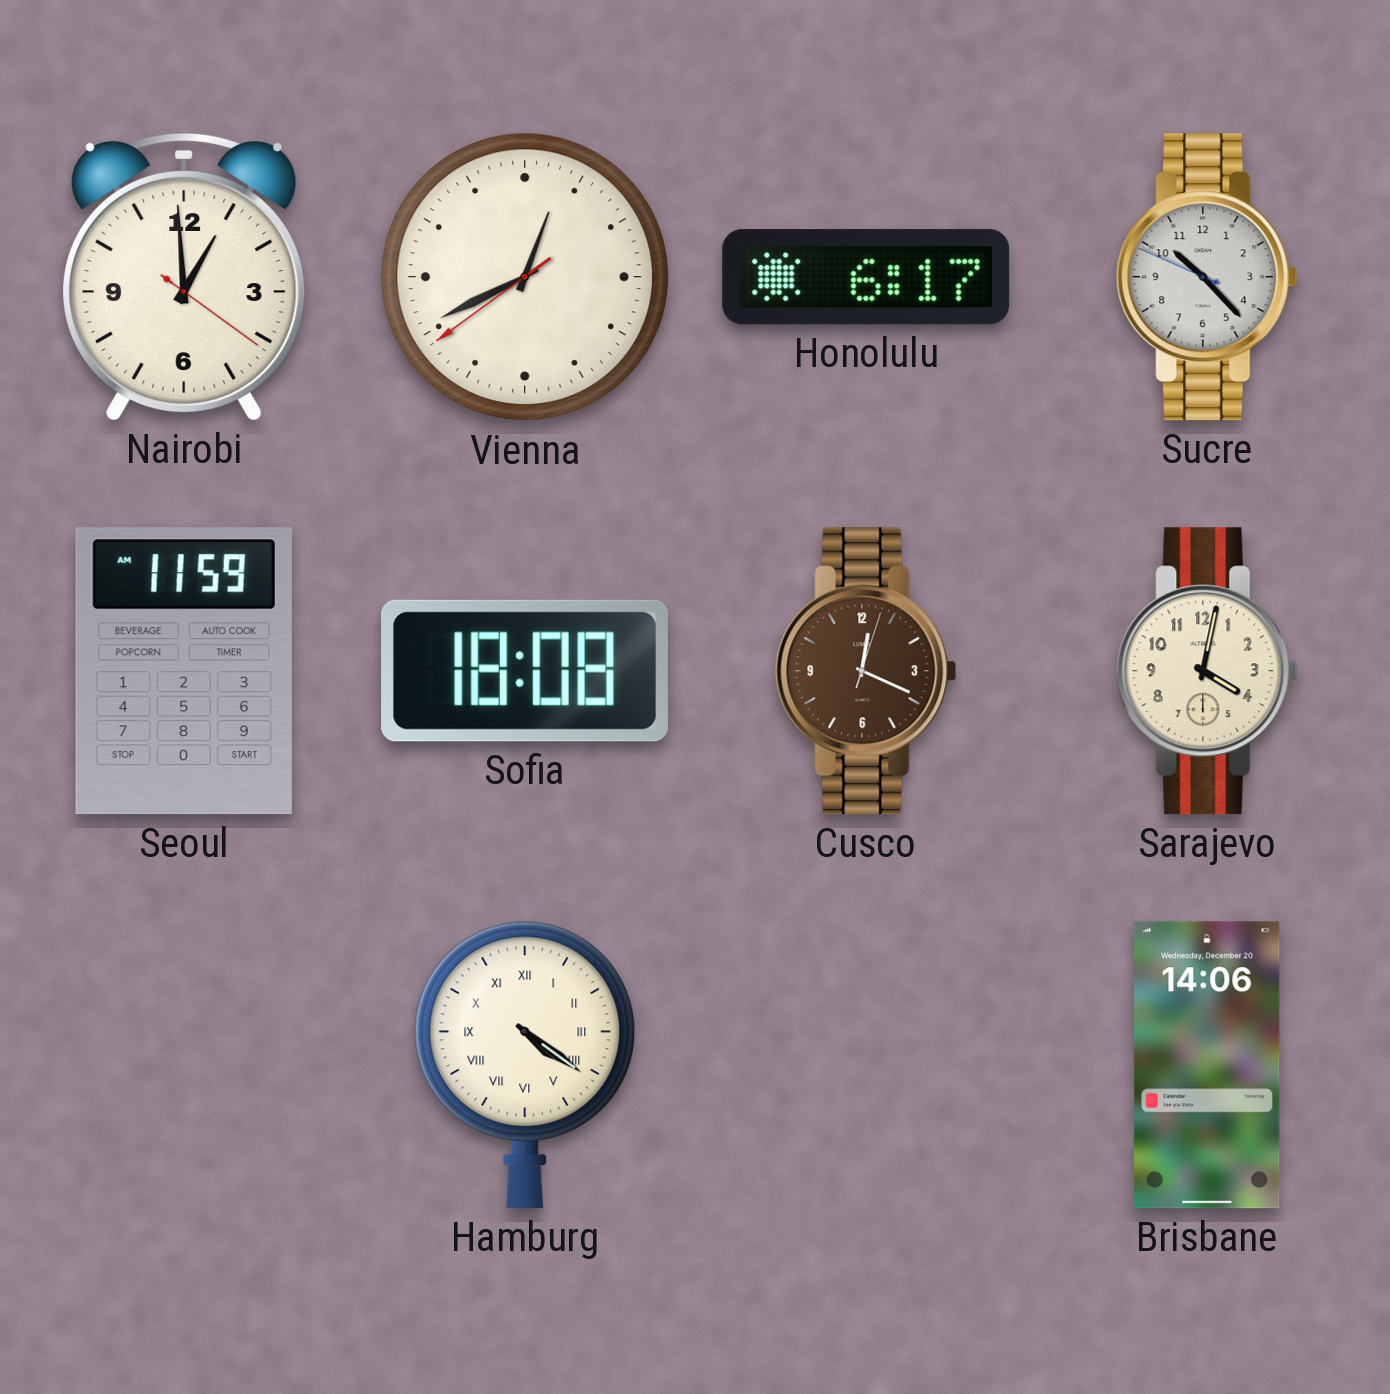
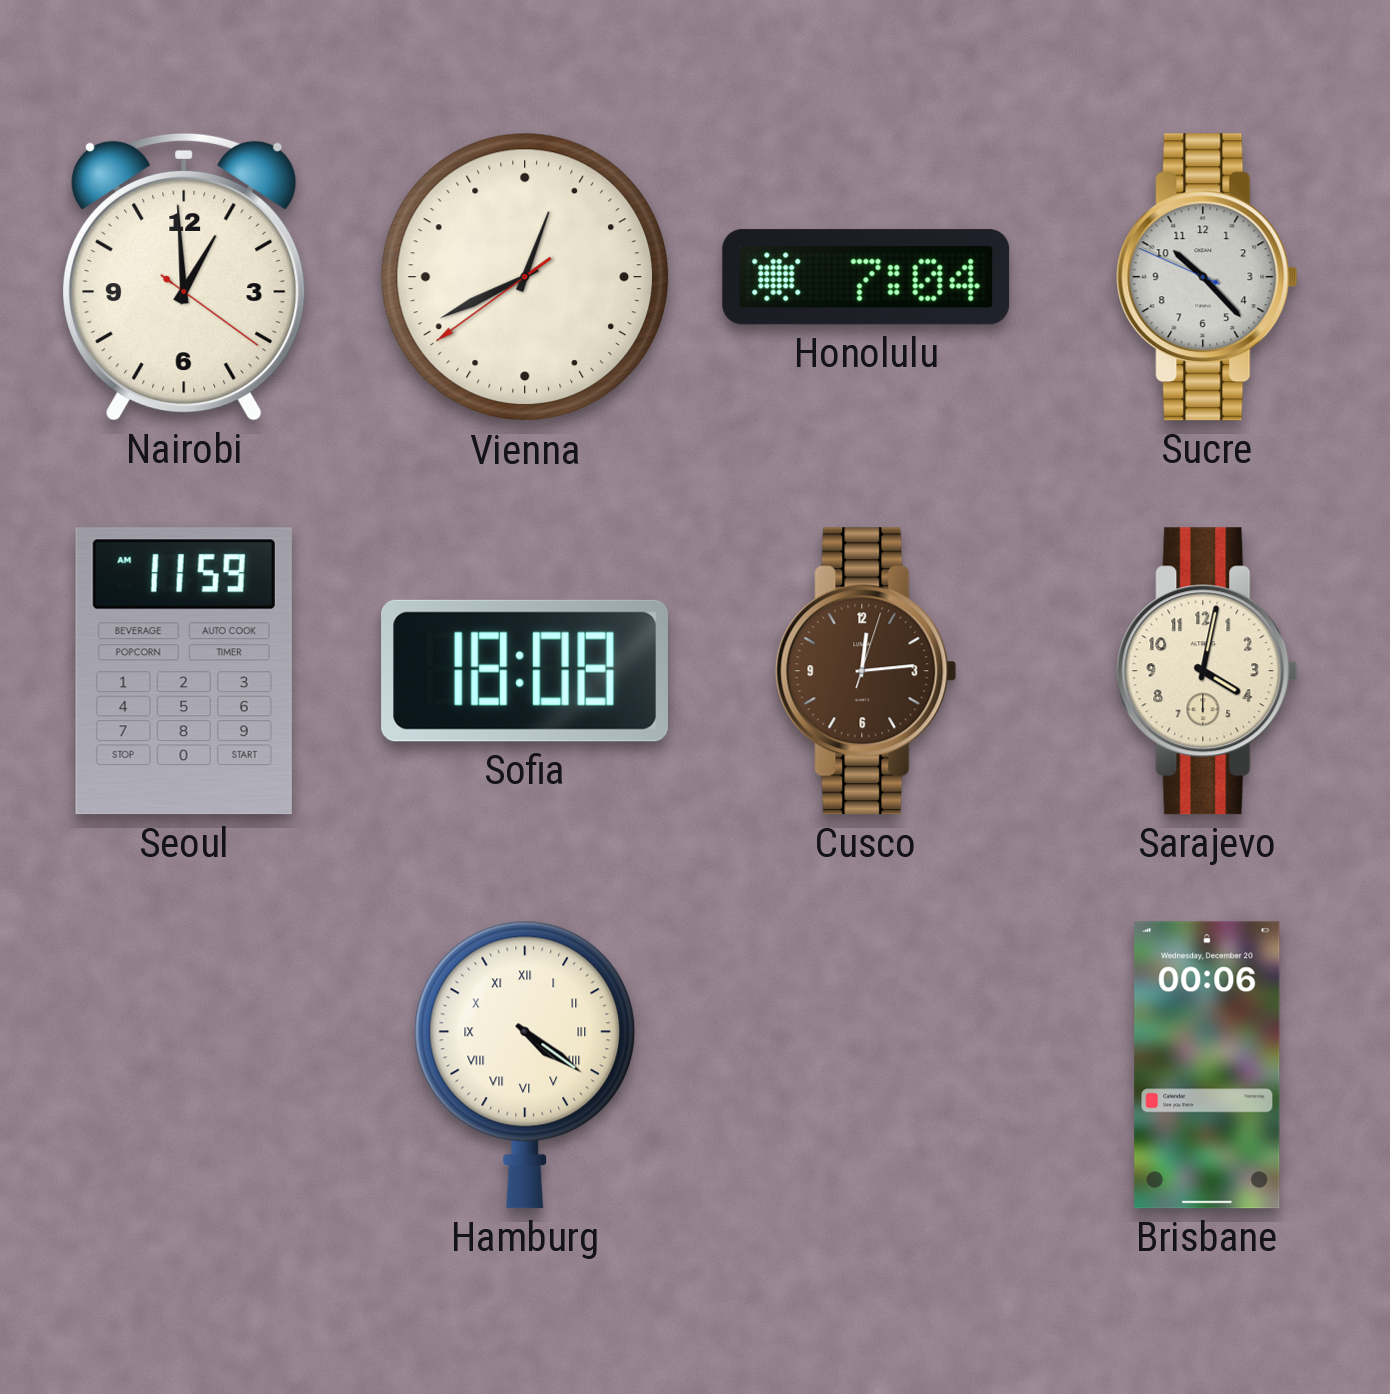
Honolulu: 6:17 -> 7:04 (866, 277)
Cusco: 12:19 -> 12:14 (866, 671)
Brisbane: 14:06 -> 00:06 (1207, 1065)
